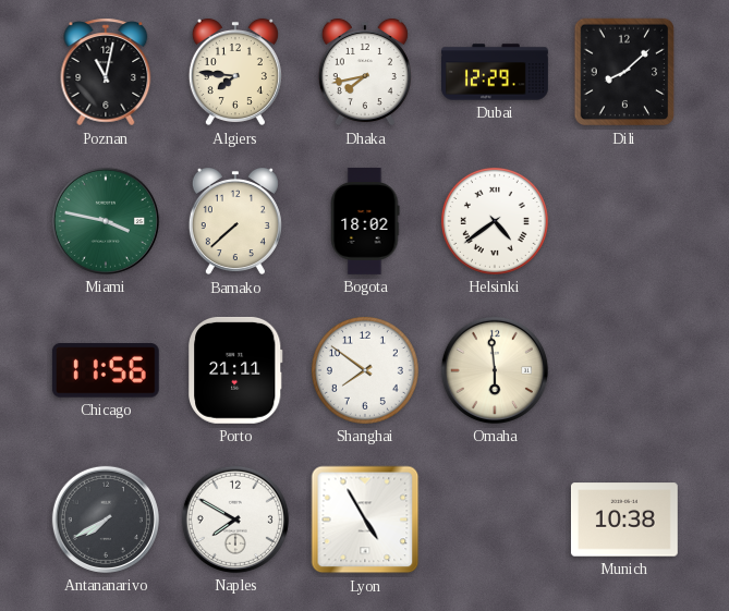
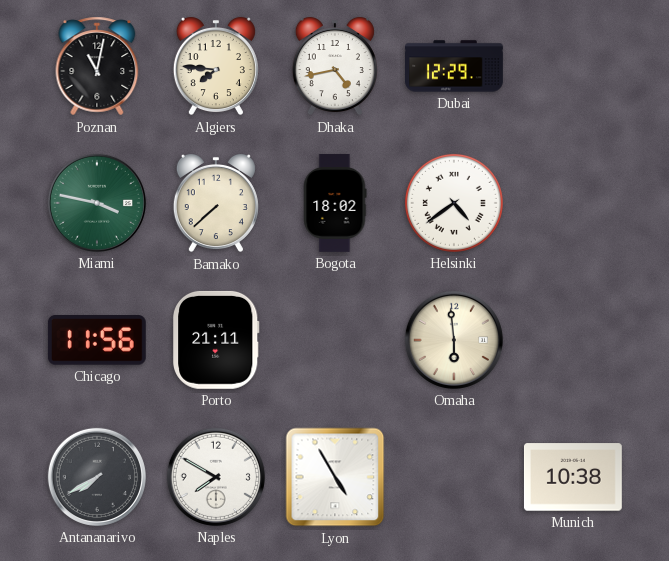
Dhaka: 7:43 -> 4:43 (335, 66)
Dili: 8:08 -> none (624, 72)
Shanghai: 7:51 -> none (365, 370)
